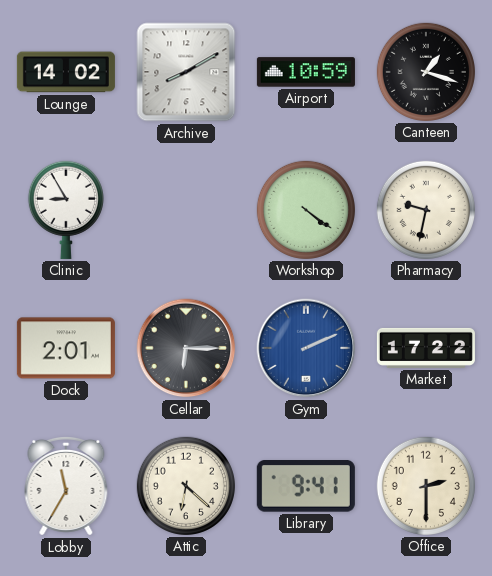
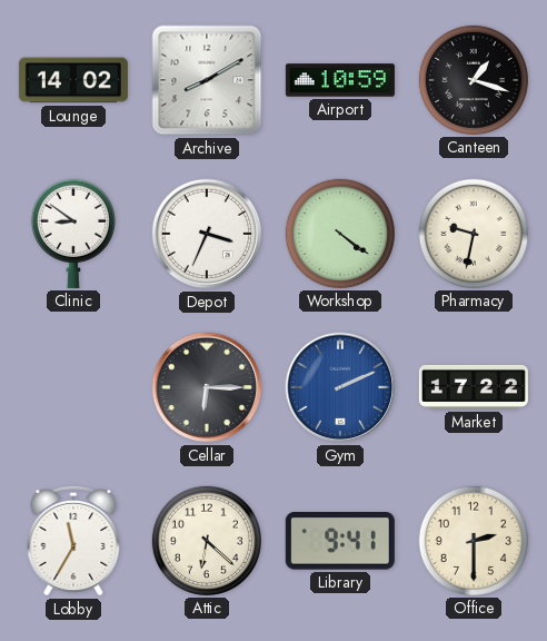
Clinic: 8:55 -> 8:51 (73, 234)
Depot: none -> 3:34 (207, 234)
Dock: 2:01 -> none (66, 348)
